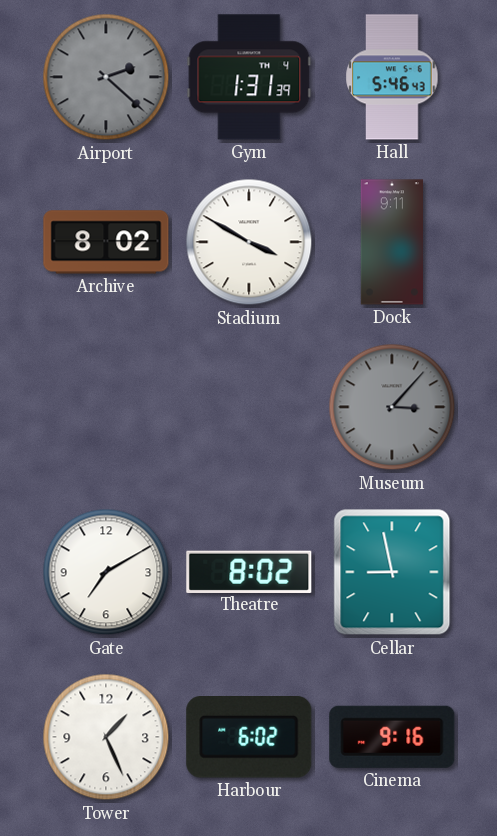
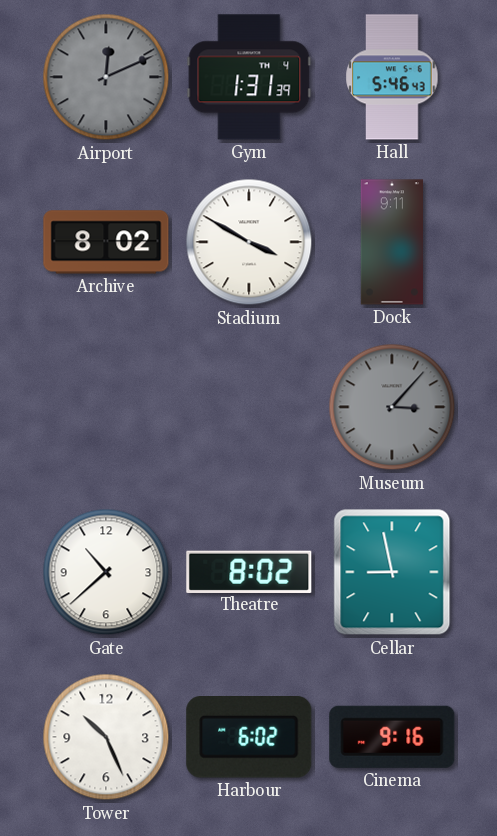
Airport: 2:22 -> 12:11 (106, 77)
Gate: 7:10 -> 10:38 (106, 572)
Tower: 1:26 -> 10:26 (106, 737)
